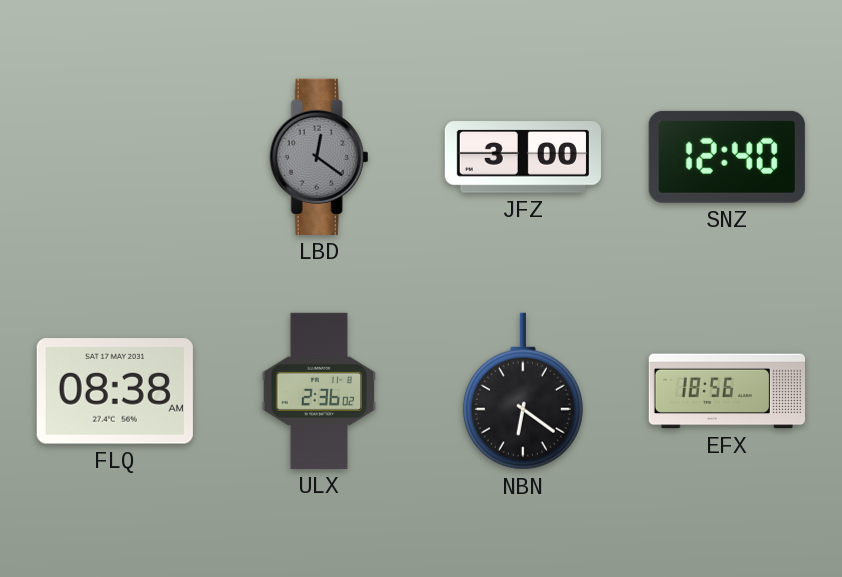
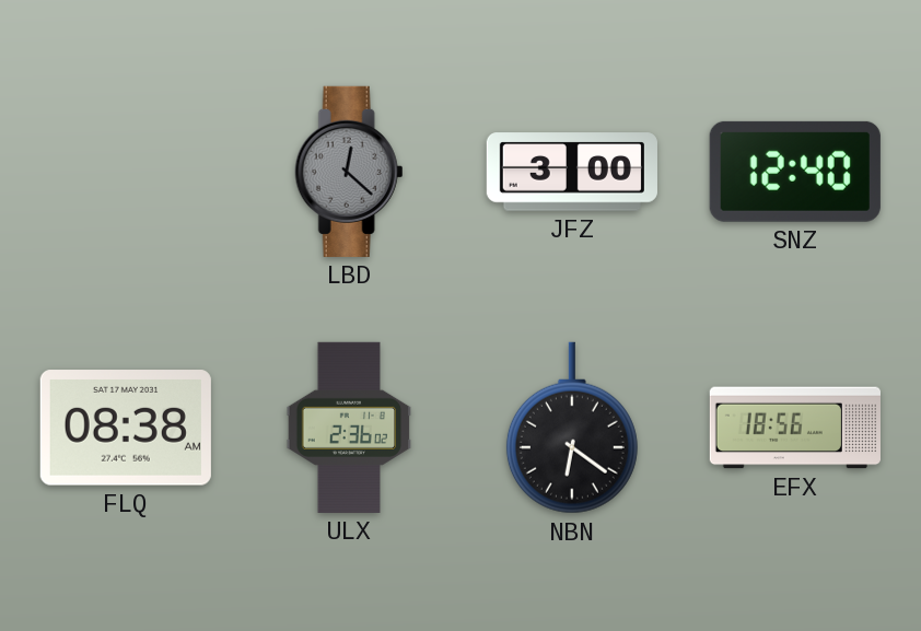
LBD: 12:21 -> 12:22 (349, 172)
